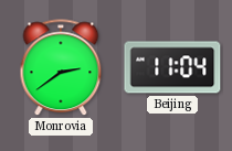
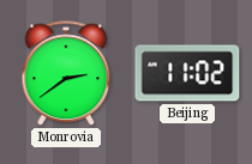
Beijing: 11:04 -> 11:02 (187, 73)
